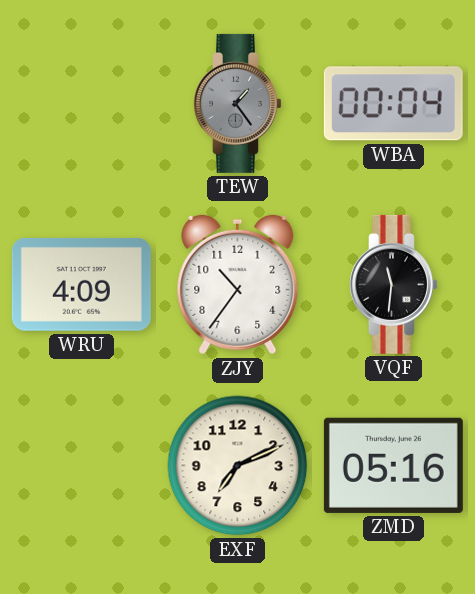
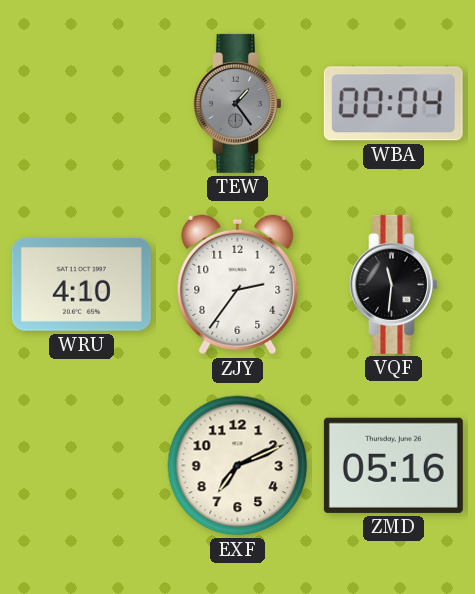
WRU: 4:09 -> 4:10 (81, 284)
ZJY: 10:36 -> 2:36 (238, 285)
